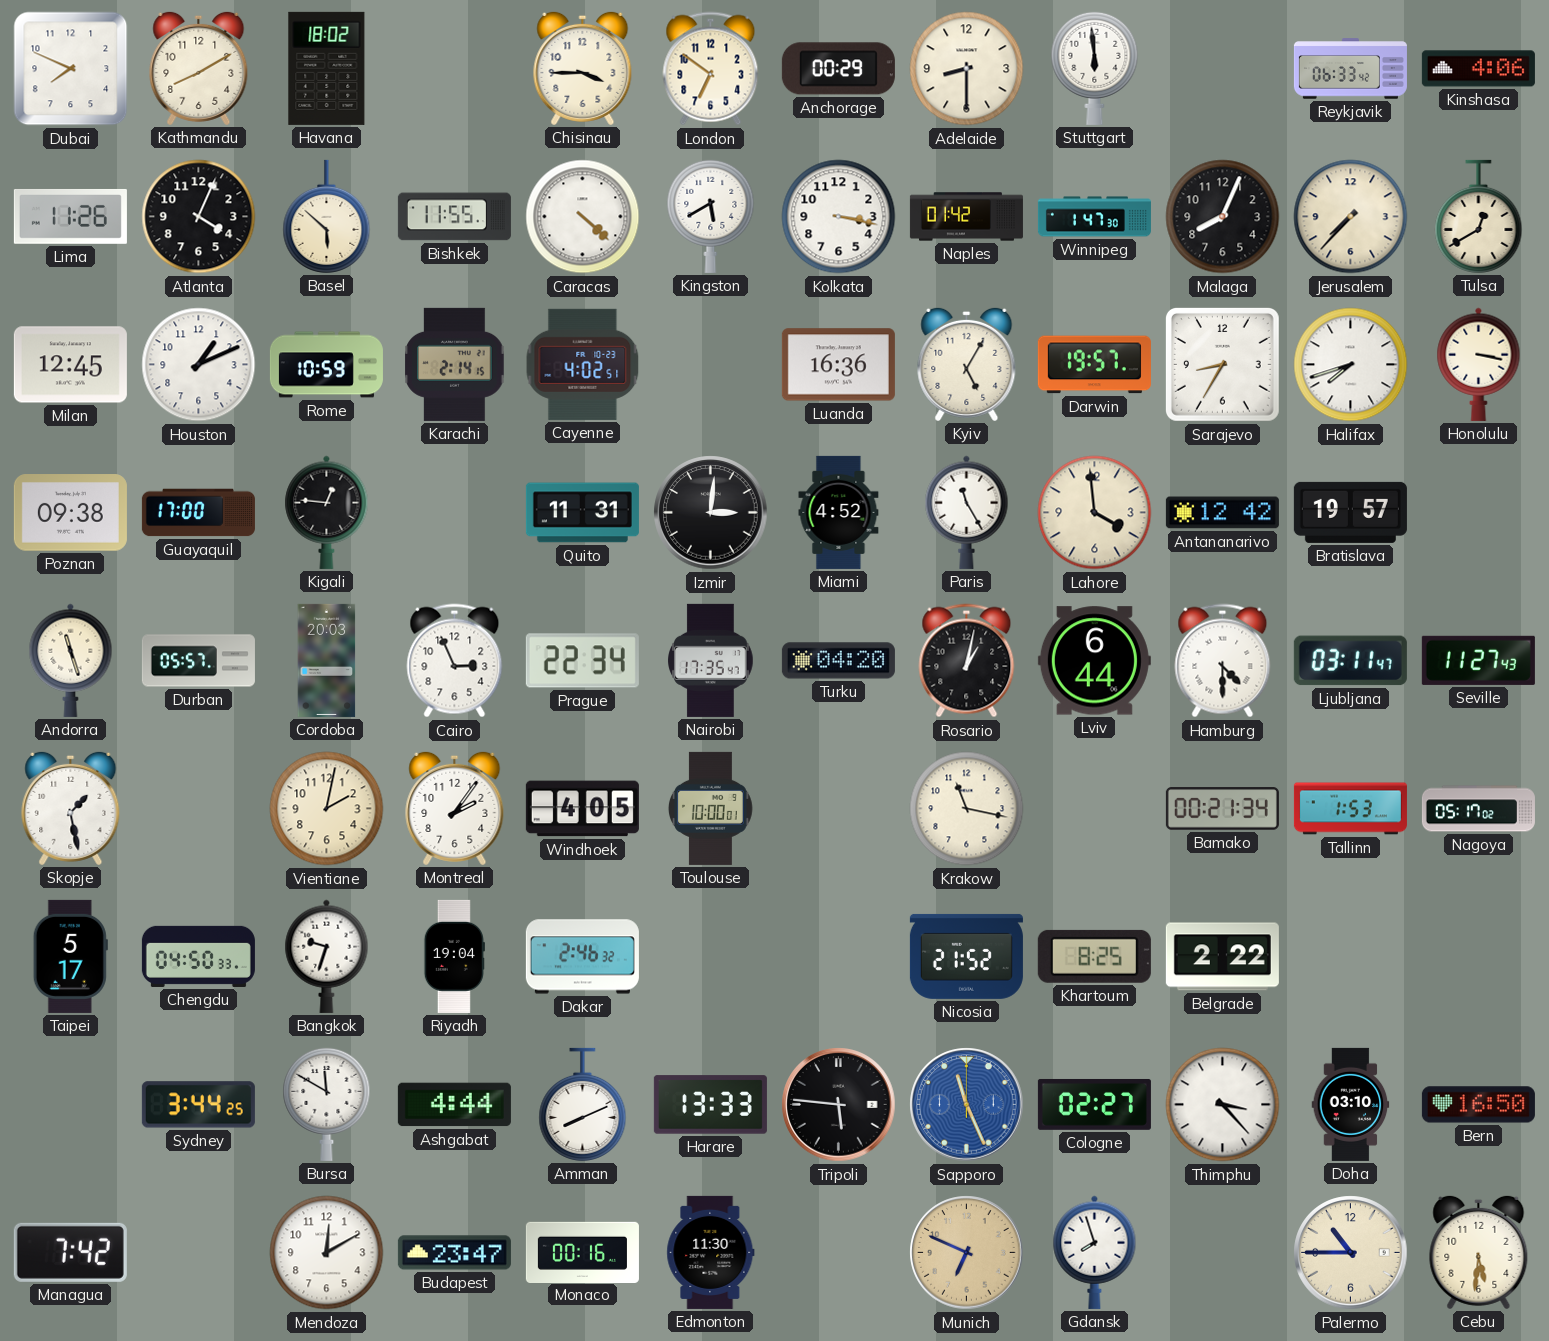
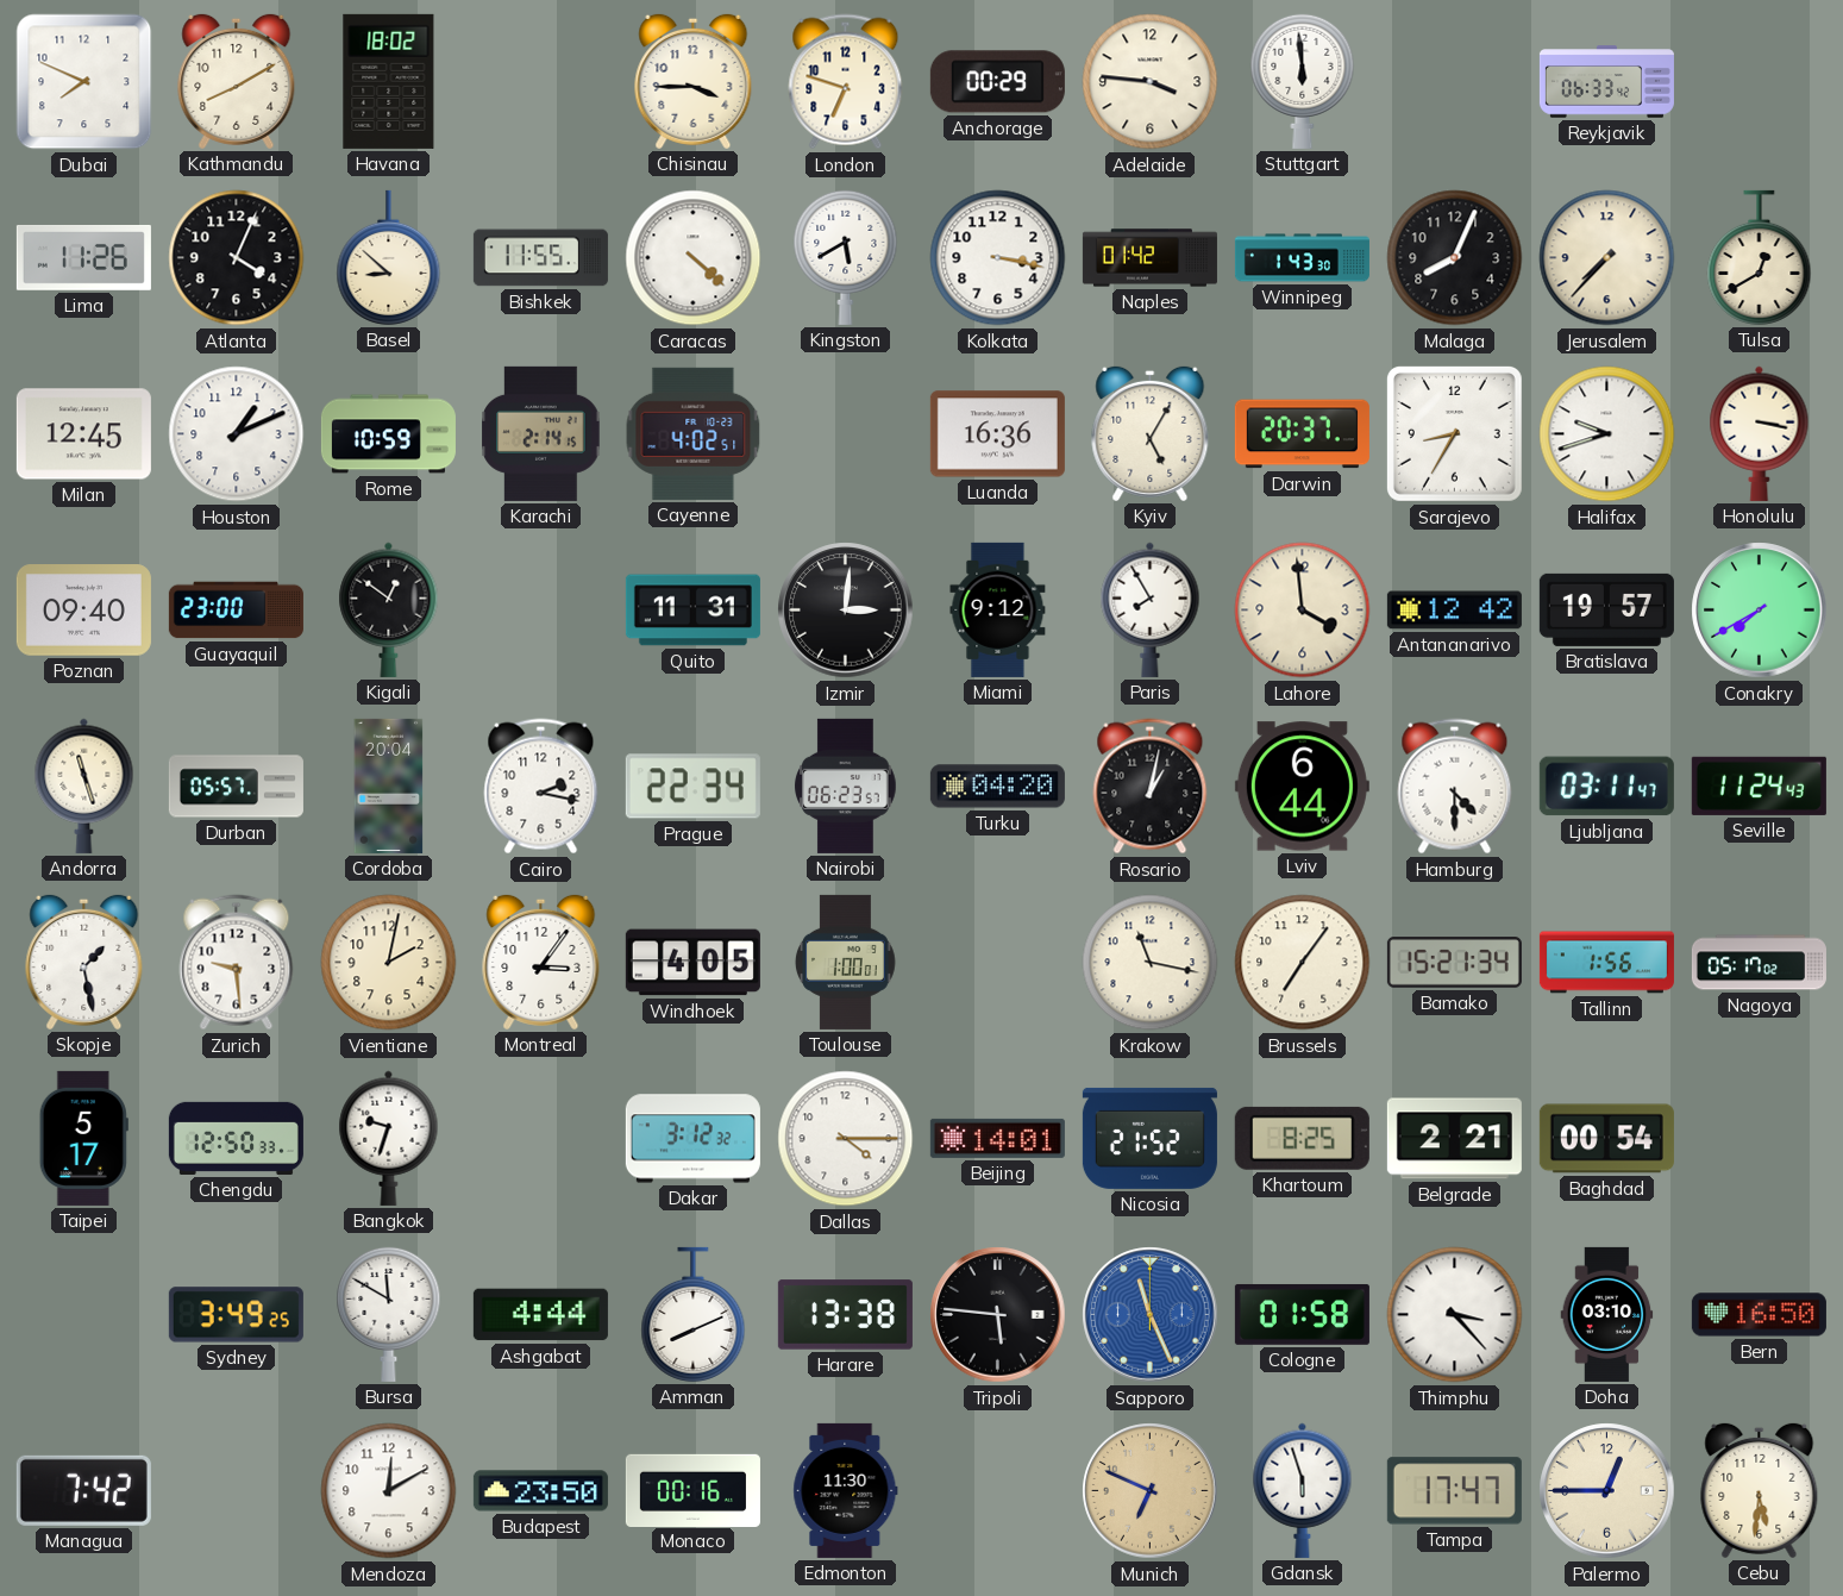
London: 6:51 -> 6:48 (846, 82)
Adelaide: 8:30 -> 3:46 (1151, 82)
Kinshasa: 4:06 -> none (1478, 69)
Basel: 5:52 -> 8:52 (389, 257)
Winnipeg: 1:47 -> 1:43 (1302, 258)
Darwin: 19:57 -> 20:37 (1302, 434)
Halifax: 7:42 -> 9:42 (1607, 434)
Poznan: 09:38 -> 09:40 (83, 611)
Guayaquil: 17:00 -> 23:00 (236, 611)
Kigali: 12:46 -> 12:51 (389, 609)
Miami: 4:52 -> 9:12 (998, 609)
Paris: 11:25 -> 7:55 (1151, 609)
Conakry: none -> 7:40 (1760, 611)
Cordoba: 20:03 -> 20:04 (389, 786)
Cairo: 2:56 -> 2:17 (541, 787)
Nairobi: 17:35 -> 06:23 (846, 786)
Seville: 11:27 -> 11:24 (1759, 786)
Zurich: none -> 9:29 (237, 963)
Montreal: 2:06 -> 3:06 (541, 962)
Toulouse: 10:00 -> 1:00 (845, 962)
Brussels: none -> 7:06 (1303, 963)
Bamako: 00:21 -> 15:21 (1454, 963)
Tallinn: 1:53 -> 1:56 (1606, 963)
Chengdu: 04:50 -> 12:50 (236, 1138)
Riyadh: 19:04 -> none (454, 956)
Dakar: 2:46 -> 3:12 (692, 1139)
Dallas: none -> 4:15 (846, 1139)
Beijing: none -> 14:01 (997, 1138)
Belgrade: 2:22 -> 2:21 (1454, 1139)
Baghdad: none -> 00:54 (1606, 1139)
Sydney: 3:44 -> 3:49 (236, 1315)
Harare: 13:33 -> 13:38 (845, 1315)
Cologne: 02:27 -> 01:58 (1302, 1314)
Budapest: 23:47 -> 23:50 (540, 1491)
Gdansk: 7:57 -> 5:57 (1303, 1490)
Tampa: none -> 17:47 (1454, 1491)
Palermo: 10:45 -> 12:45 (1607, 1491)
